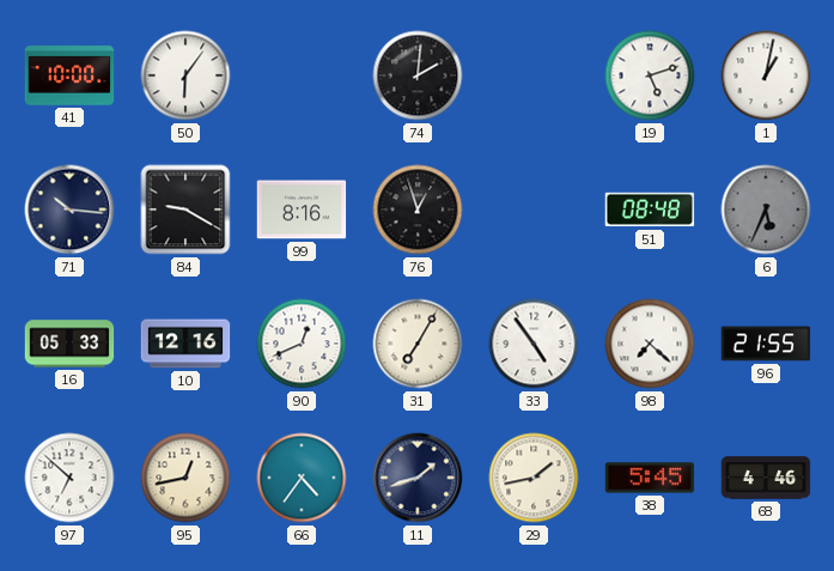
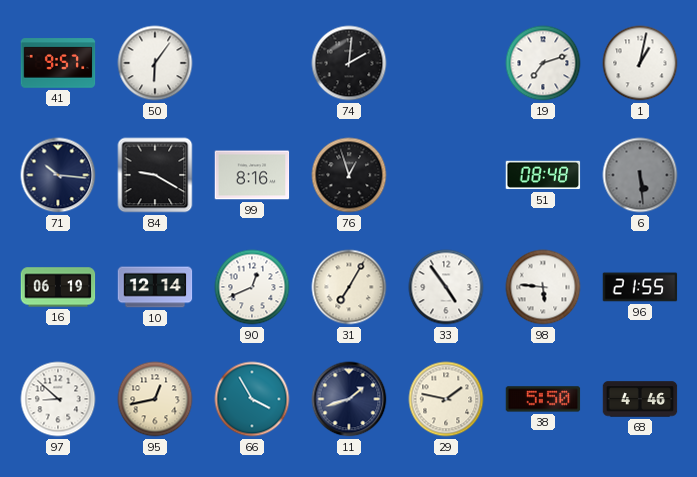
41: 10:00 -> 9:57 (58, 63)
19: 5:12 -> 7:12 (543, 63)
6: 5:34 -> 5:29 (640, 175)
16: 05:33 -> 06:19 (58, 287)
10: 12:16 -> 12:14 (155, 287)
98: 7:22 -> 5:46 (543, 287)
97: 6:52 -> 8:52 (58, 399)
66: 4:36 -> 3:55 (252, 399)
29: 1:43 -> 1:47 (446, 399)
38: 5:45 -> 5:50 (543, 399)
